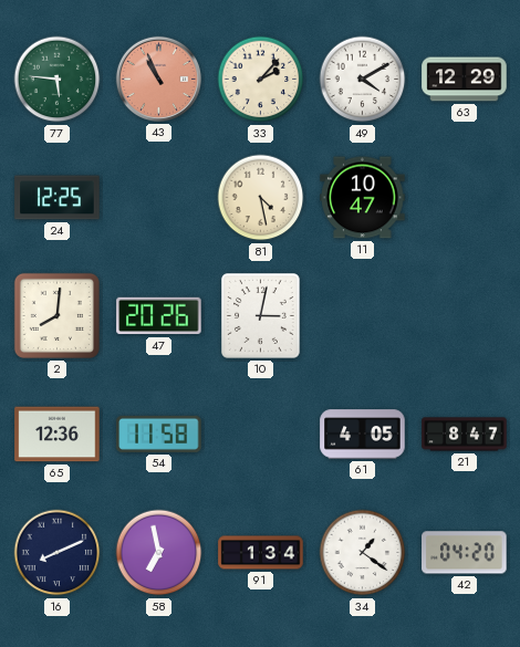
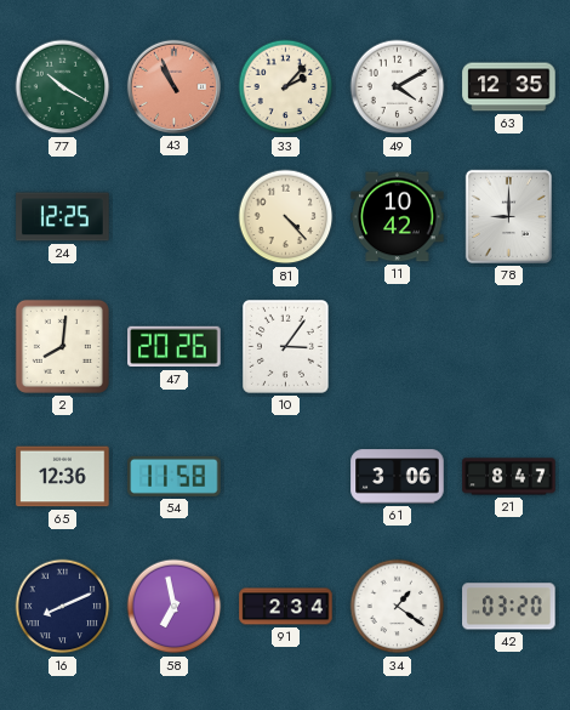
77: 5:46 -> 10:20 (63, 87)
63: 12:29 -> 12:35 (509, 87)
81: 4:28 -> 4:23 (286, 217)
11: 10:47 -> 10:42 (398, 217)
78: none -> 9:00 (508, 216)
10: 3:02 -> 3:06 (286, 347)
61: 4:05 -> 3:06 (398, 477)
91: 1:34 -> 2:34 (286, 607)
42: 04:20 -> 03:20 (509, 607)
